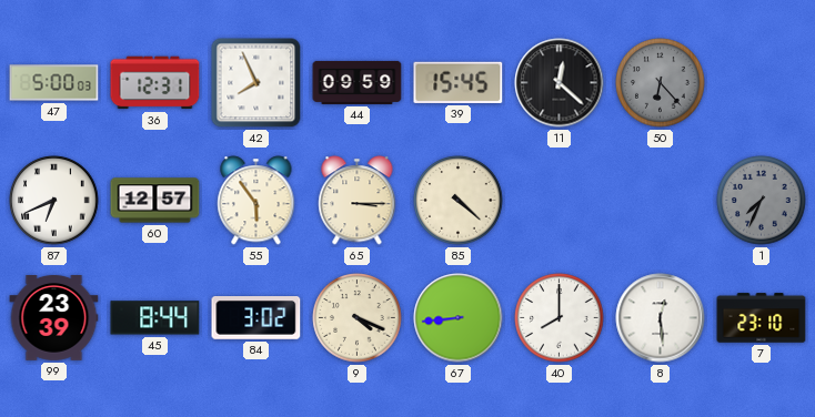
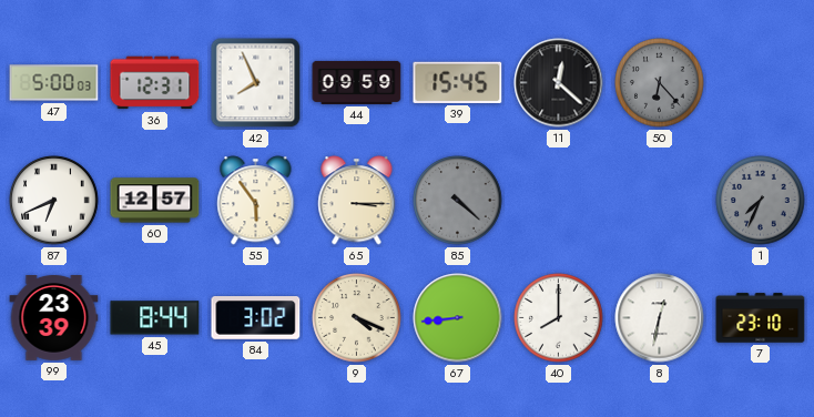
85 dial: cream -> grey (458, 201)
8: 12:29 -> 12:32 (660, 318)
